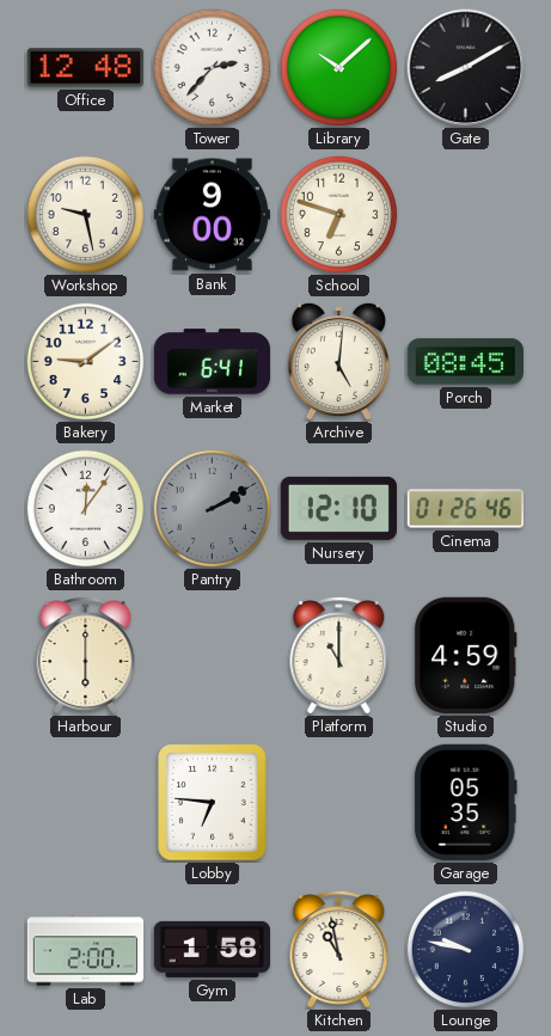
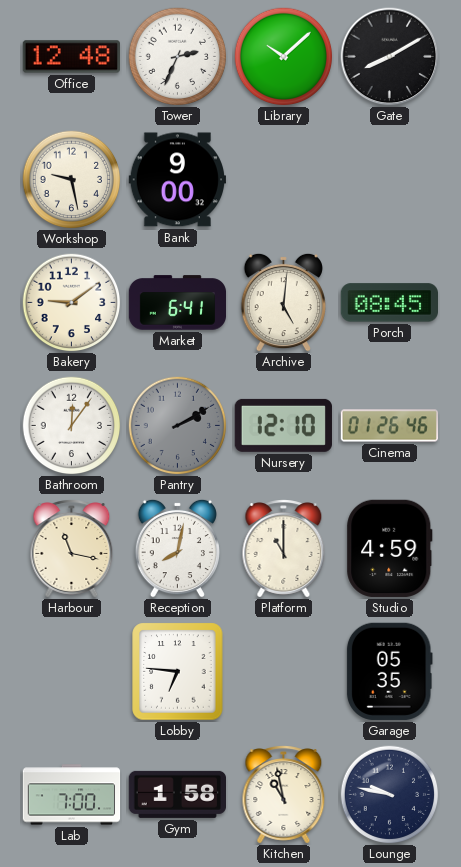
Tower: 2:37 -> 2:34 (178, 57)
School: 6:48 -> none (339, 215)
Harbour: 6:00 -> 11:17 (72, 549)
Reception: none -> 8:02 (177, 548)
Lab: 2:00 -> 7:00 (72, 795)
